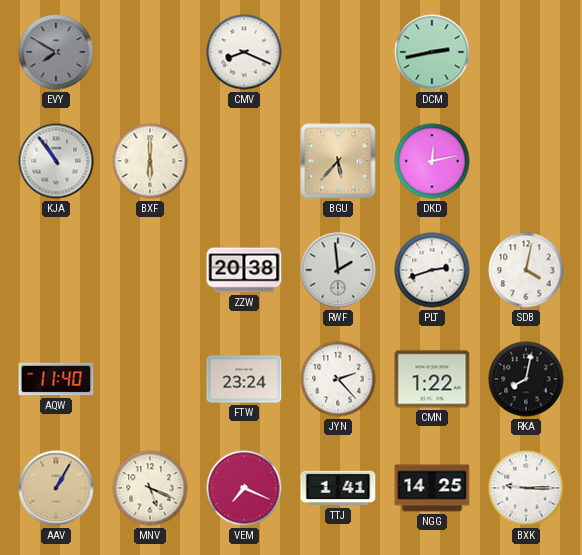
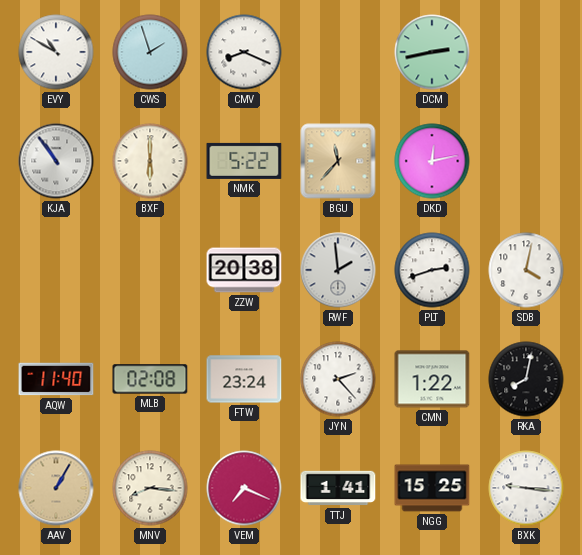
EVY: 7:50 -> 10:50 (56, 52)
EVY dial: grey -> white (56, 52)
CWS: none -> 1:57 (150, 52)
NMK: none -> 5:22 (244, 161)
BGU: 5:37 -> 11:37 (338, 161)
MLB: none -> 02:08 (150, 379)
MNV: 5:19 -> 8:16 (150, 488)
NGG: 14:25 -> 15:25 (432, 488)
BXK: 9:15 -> 9:16 (526, 488)
